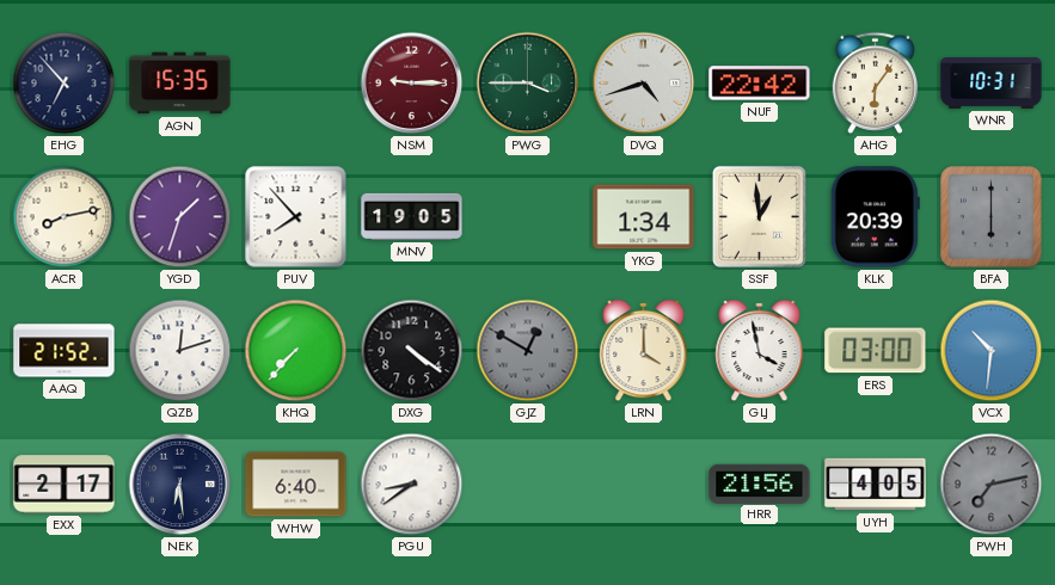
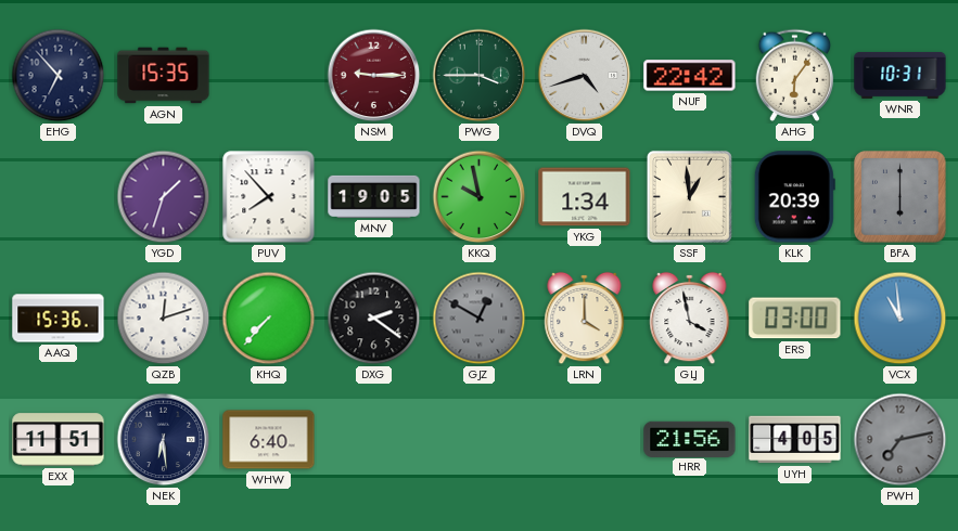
ACR: 8:13 -> none (65, 217)
KKQ: none -> 9:58 (480, 197)
AAQ: 21:52 -> 15:36 (59, 319)
DXG: 4:21 -> 2:21 (374, 319)
VCX: 10:31 -> 10:59 (900, 319)
EXX: 2:17 -> 11:51 (59, 440)
PGU: 8:39 -> none (412, 485)
